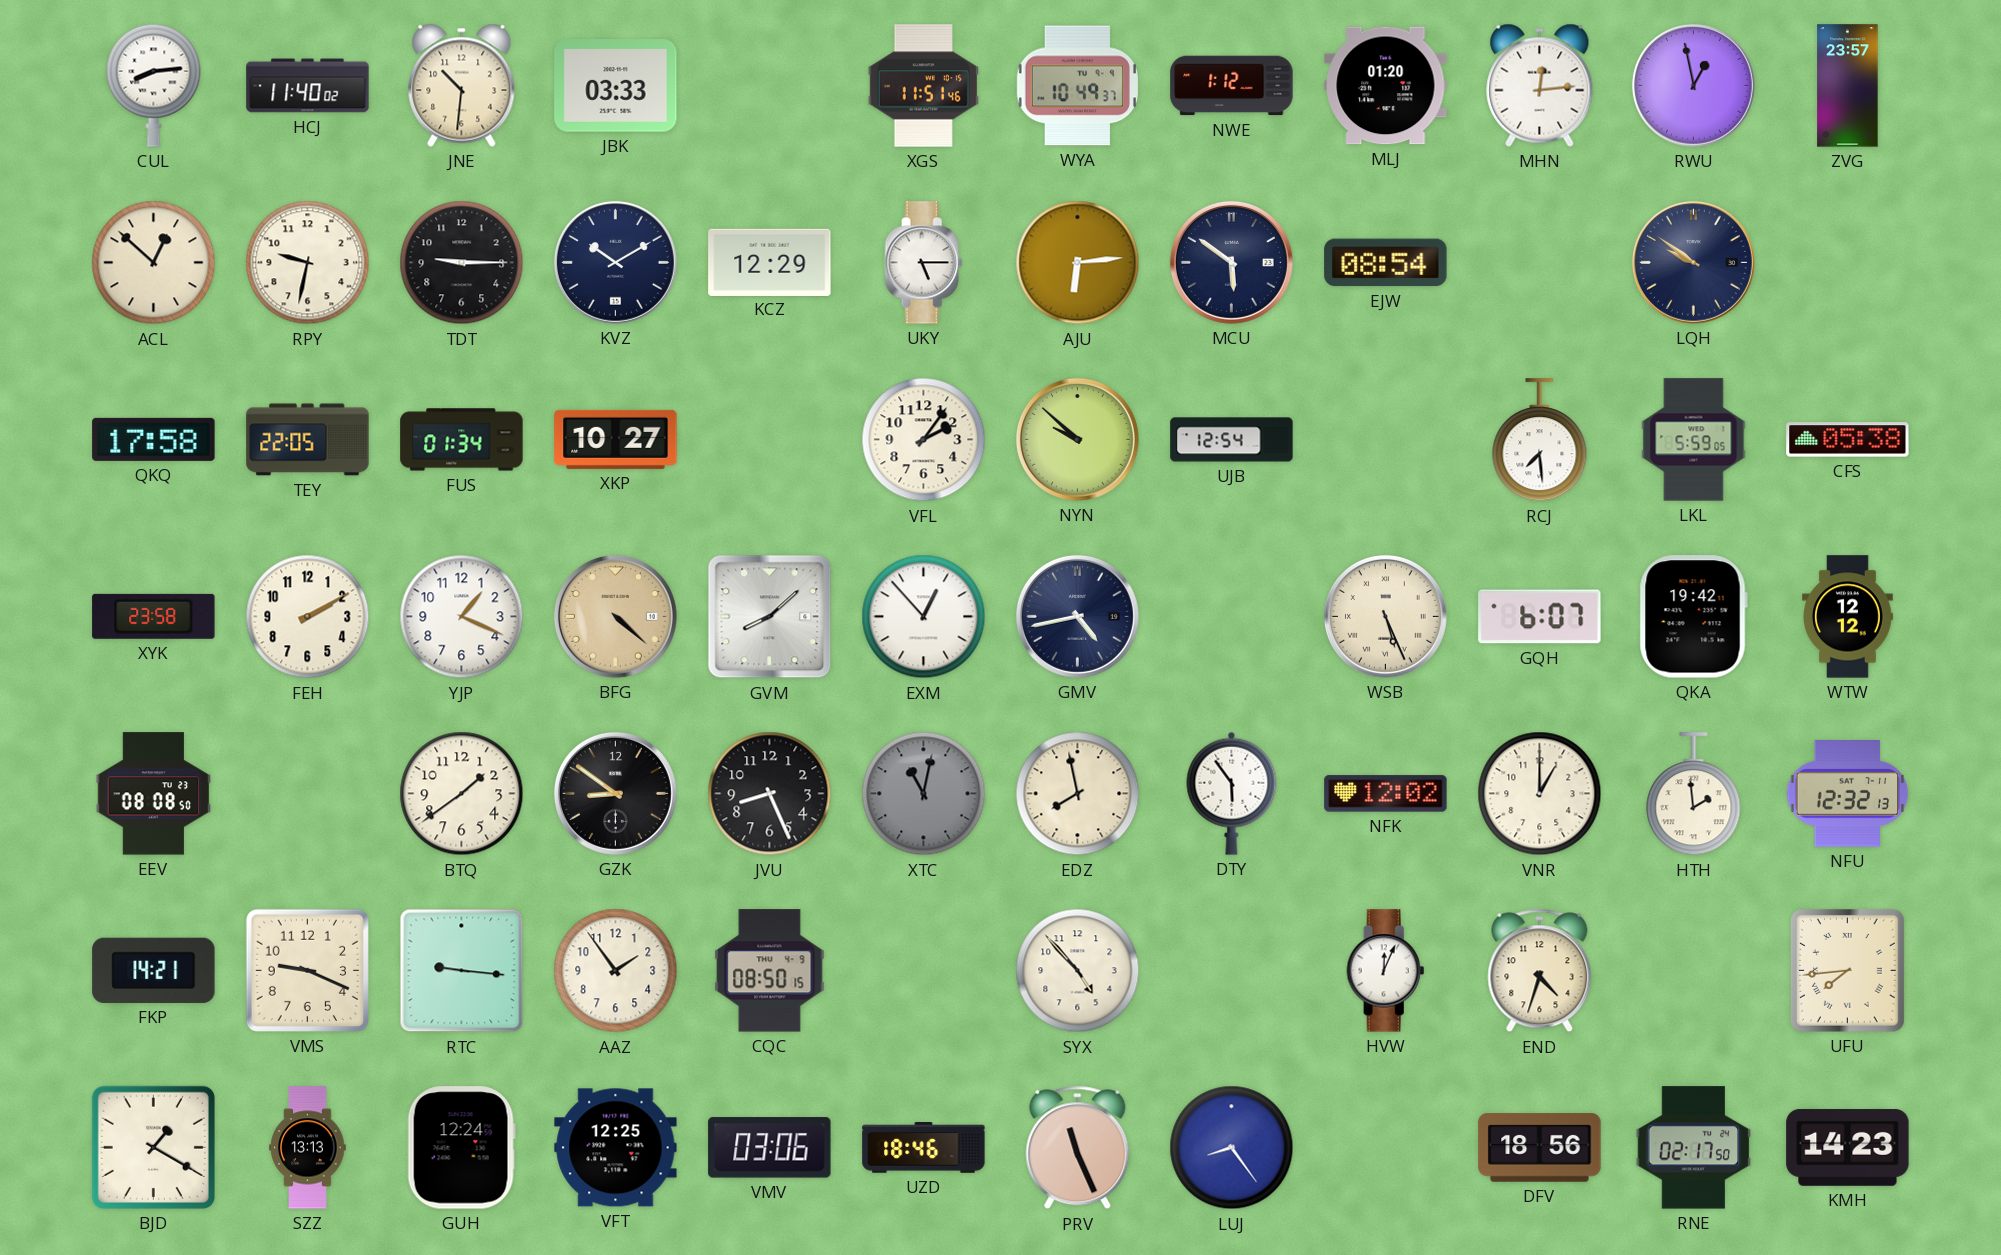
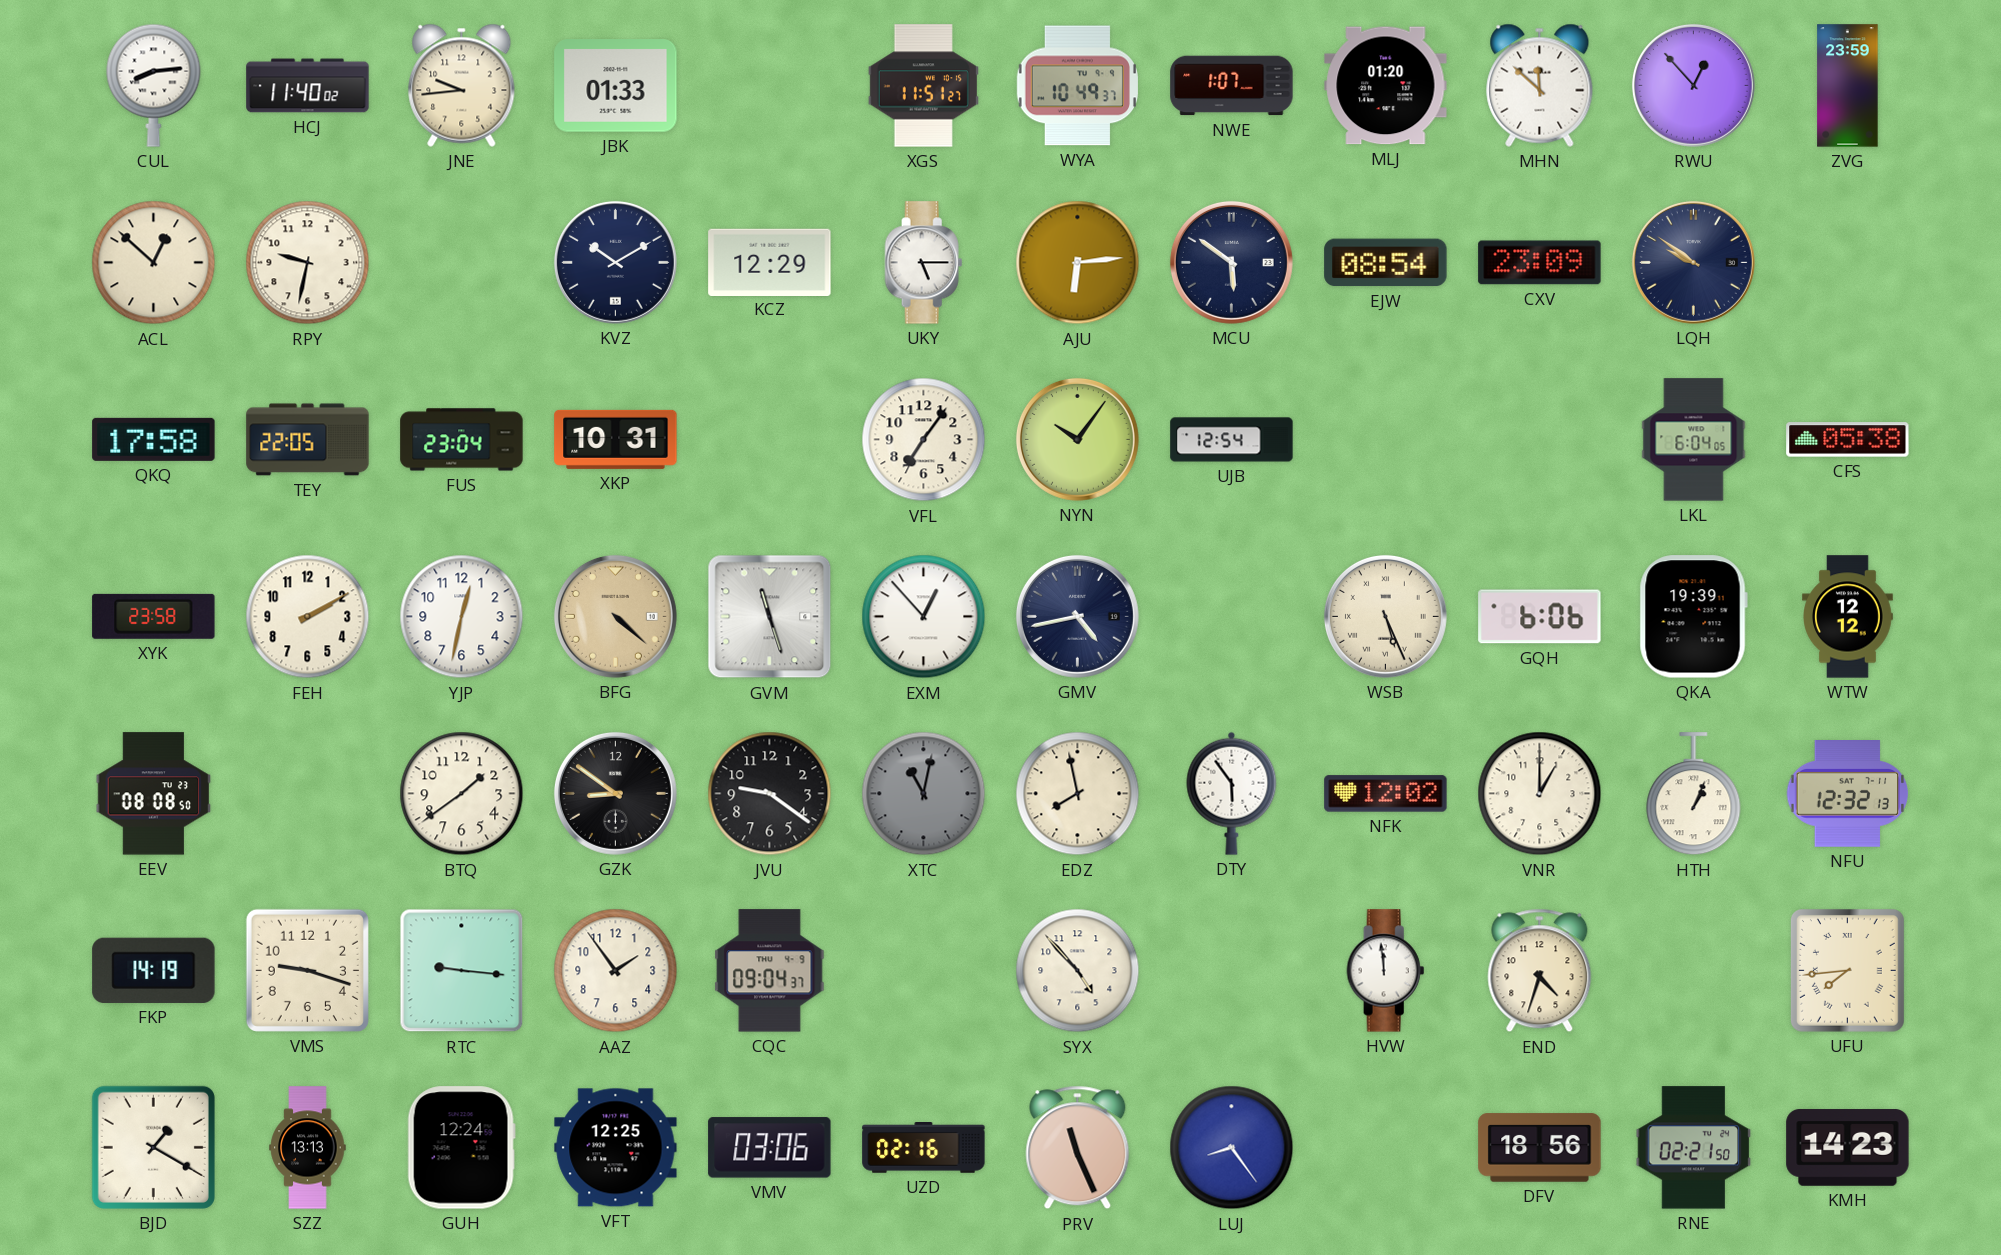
JNE: 10:31 -> 9:44 (462, 85)
JBK: 03:33 -> 01:33 (616, 86)
XGS: 11:51:46 -> 11:51:27 (923, 86)
NWE: 1:12 -> 1:07 (1232, 86)
MHN: 12:14 -> 11:52 (1540, 85)
RWU: 12:58 -> 12:53 (1693, 85)
ZVG: 23:57 -> 23:59 (1848, 86)
TDT: 9:15 -> none (462, 263)
CXV: none -> 23:09 (1540, 263)
FUS: 01:34 -> 23:04 (462, 440)
XKP: 10:27 -> 10:31 (616, 439)
VFL: 2:06 -> 7:06 (924, 440)
NYN: 9:52 -> 10:06 (1077, 439)
RCJ: 7:29 -> none (1540, 440)
LKL: 5:59 -> 6:04 (1694, 440)
YJP: 1:19 -> 12:32 (462, 617)
GVM: 8:08 -> 11:27 (770, 617)
GQH: 6:07 -> 6:06 (1540, 617)
QKA: 19:42 -> 19:39 (1693, 617)
JVU: 8:26 -> 9:21 (770, 794)
HTH: 1:59 -> 1:04 (1694, 794)
FKP: 14:21 -> 14:19 (154, 970)
VMS: 9:19 -> 9:18 (307, 970)
CQC: 08:50 -> 09:04 (770, 971)
HVW: 12:04 -> 11:59 (1386, 971)
UZD: 18:46 -> 02:16 (924, 1148)
RNE: 02:17 -> 02:21 (1694, 1148)
